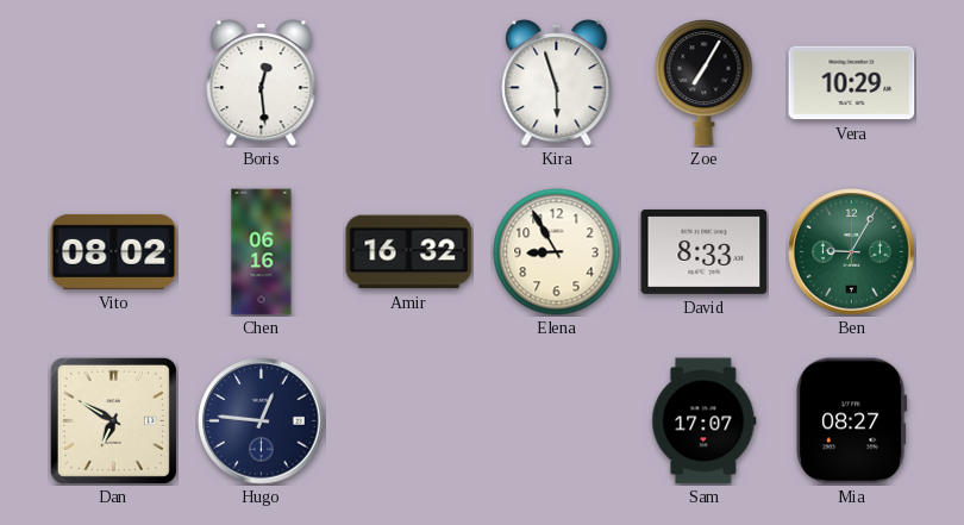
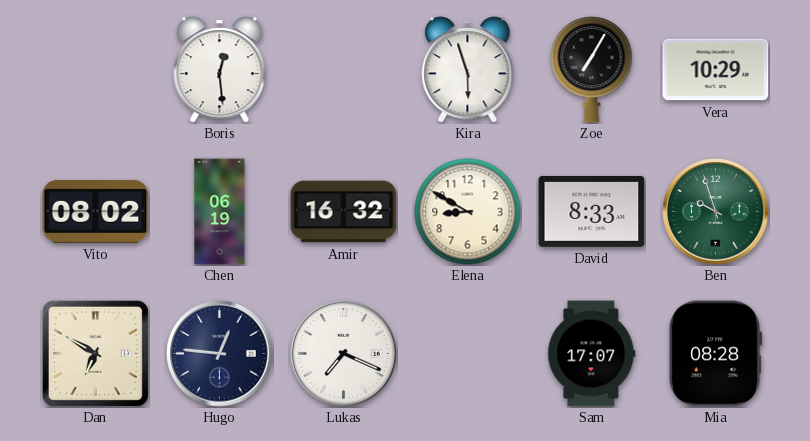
Chen: 06:16 -> 06:19 (220, 212)
Elena: 8:55 -> 8:50 (468, 212)
Ben: 9:05 -> 9:57 (716, 212)
Lukas: none -> 7:19 (344, 354)
Mia: 08:27 -> 08:28 (715, 354)
